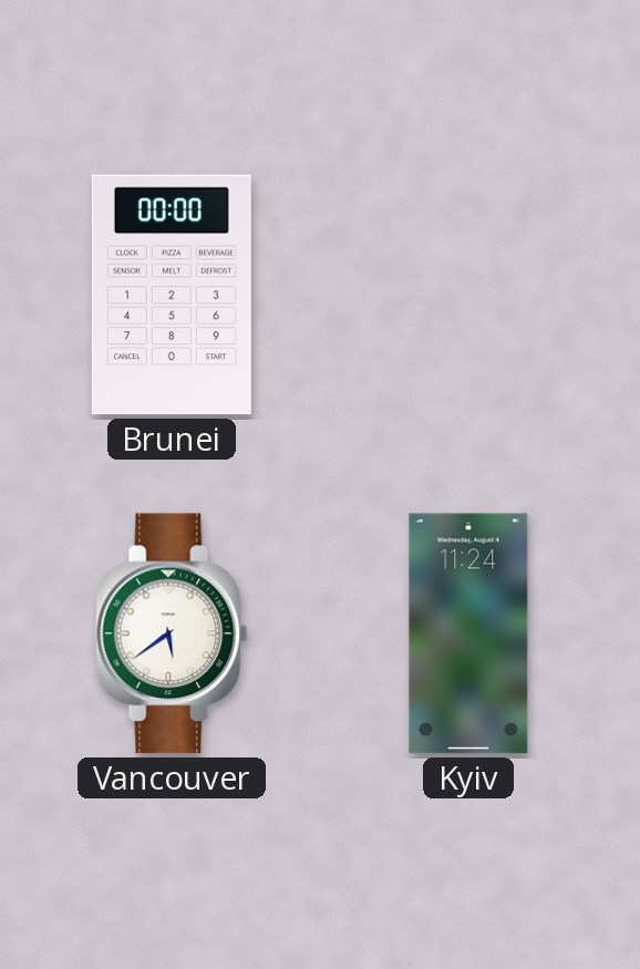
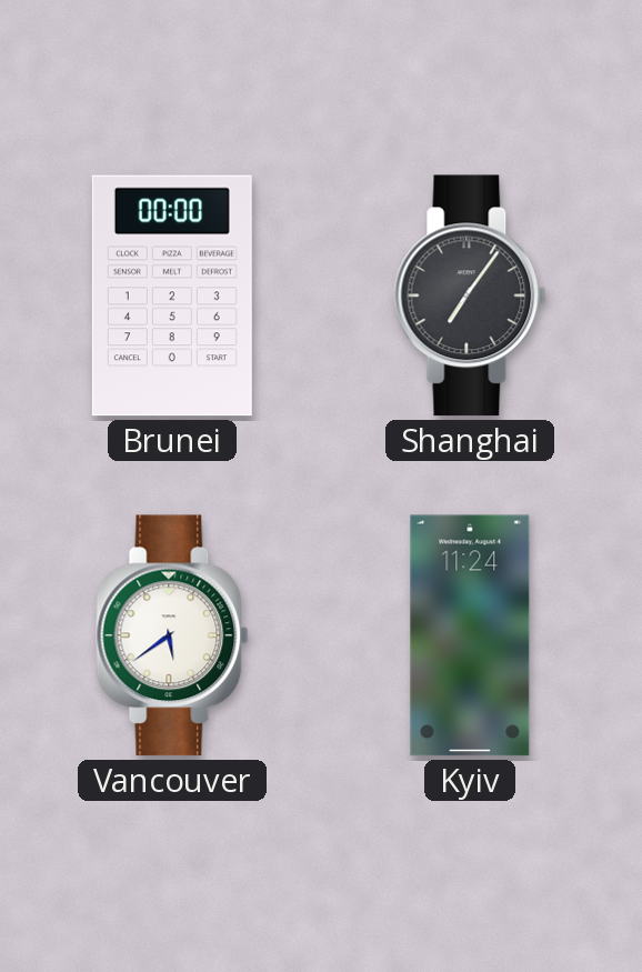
Shanghai: none -> 7:06 (470, 295)
